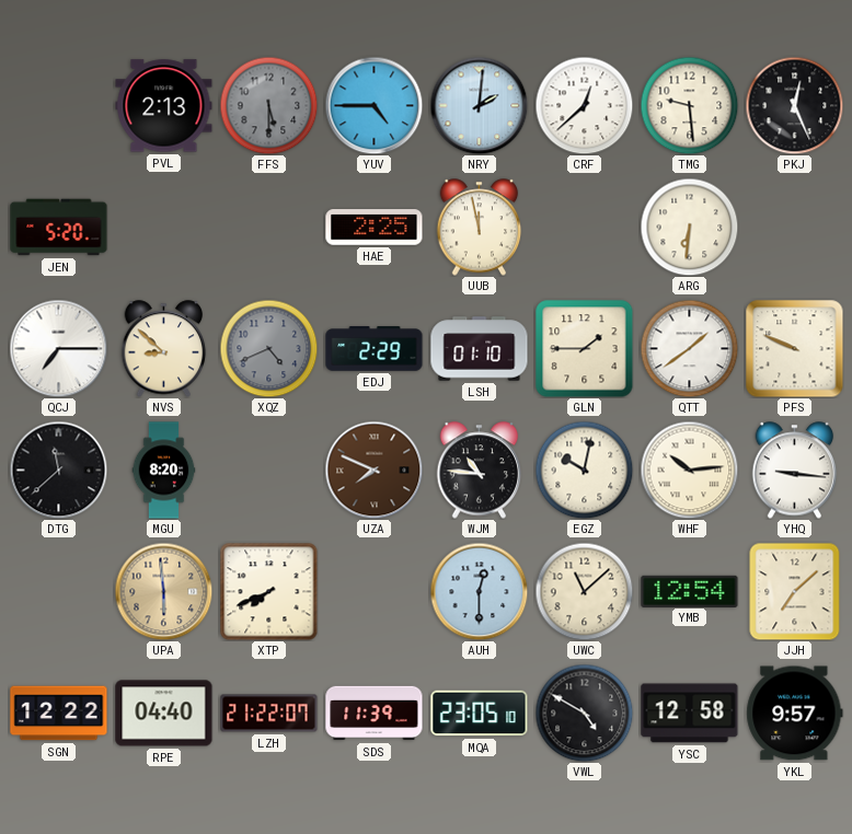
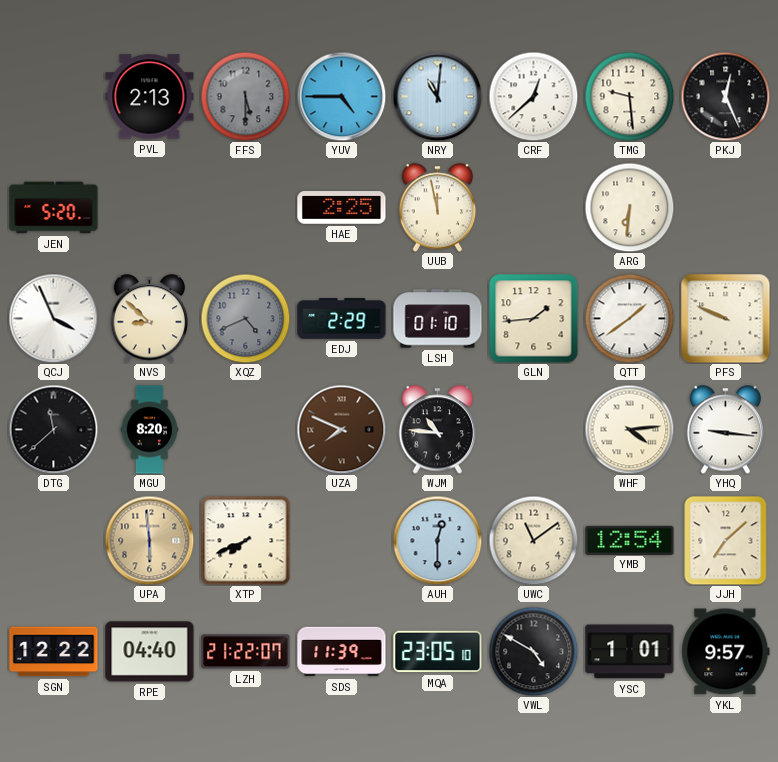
NRY: 2:01 -> 11:01 (437, 96)
QCJ: 7:15 -> 3:56 (53, 318)
GLN: 1:45 -> 1:44 (534, 319)
EGZ: 10:02 -> none (584, 470)
WHF: 10:14 -> 4:14 (629, 429)
UWC: 11:08 -> 11:09 (533, 540)
YSC: 12:58 -> 1:01 (630, 652)
